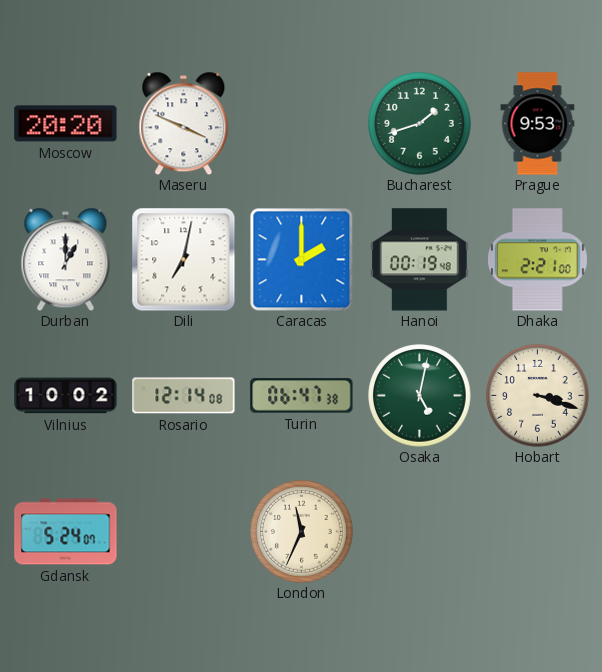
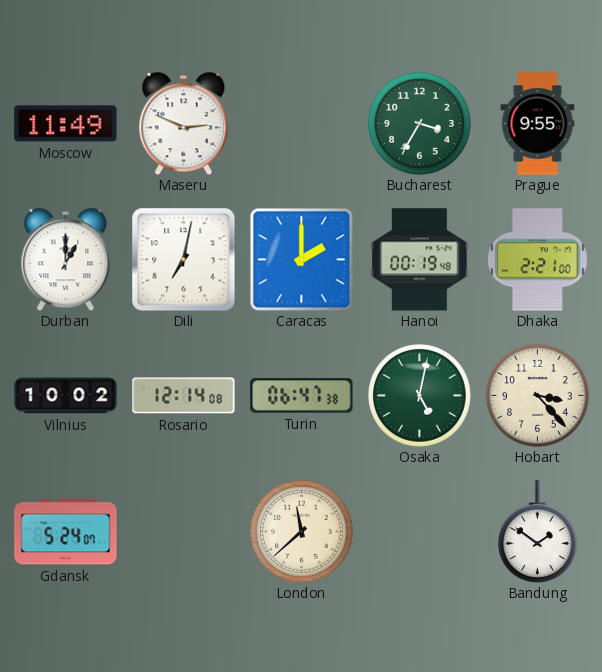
Moscow: 20:20 -> 11:49 (66, 124)
Maseru: 3:49 -> 2:49 (184, 123)
Bucharest: 1:42 -> 3:35 (420, 124)
Prague: 9:53 -> 9:55 (538, 124)
Hobart: 3:18 -> 3:23 (538, 396)
London: 11:34 -> 11:38 (302, 532)
Bandung: none -> 1:51 (538, 532)
